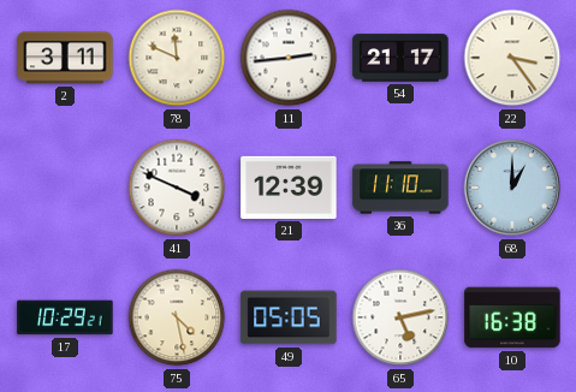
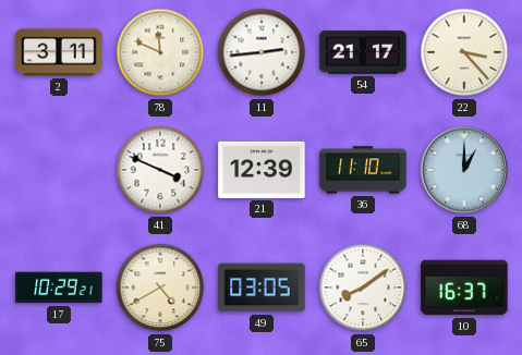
22: 3:24 -> 3:23 (464, 52)
75: 4:28 -> 4:40 (160, 287)
49: 05:05 -> 03:05 (262, 287)
65: 5:13 -> 8:09 (363, 287)
10: 16:38 -> 16:37 (464, 287)
